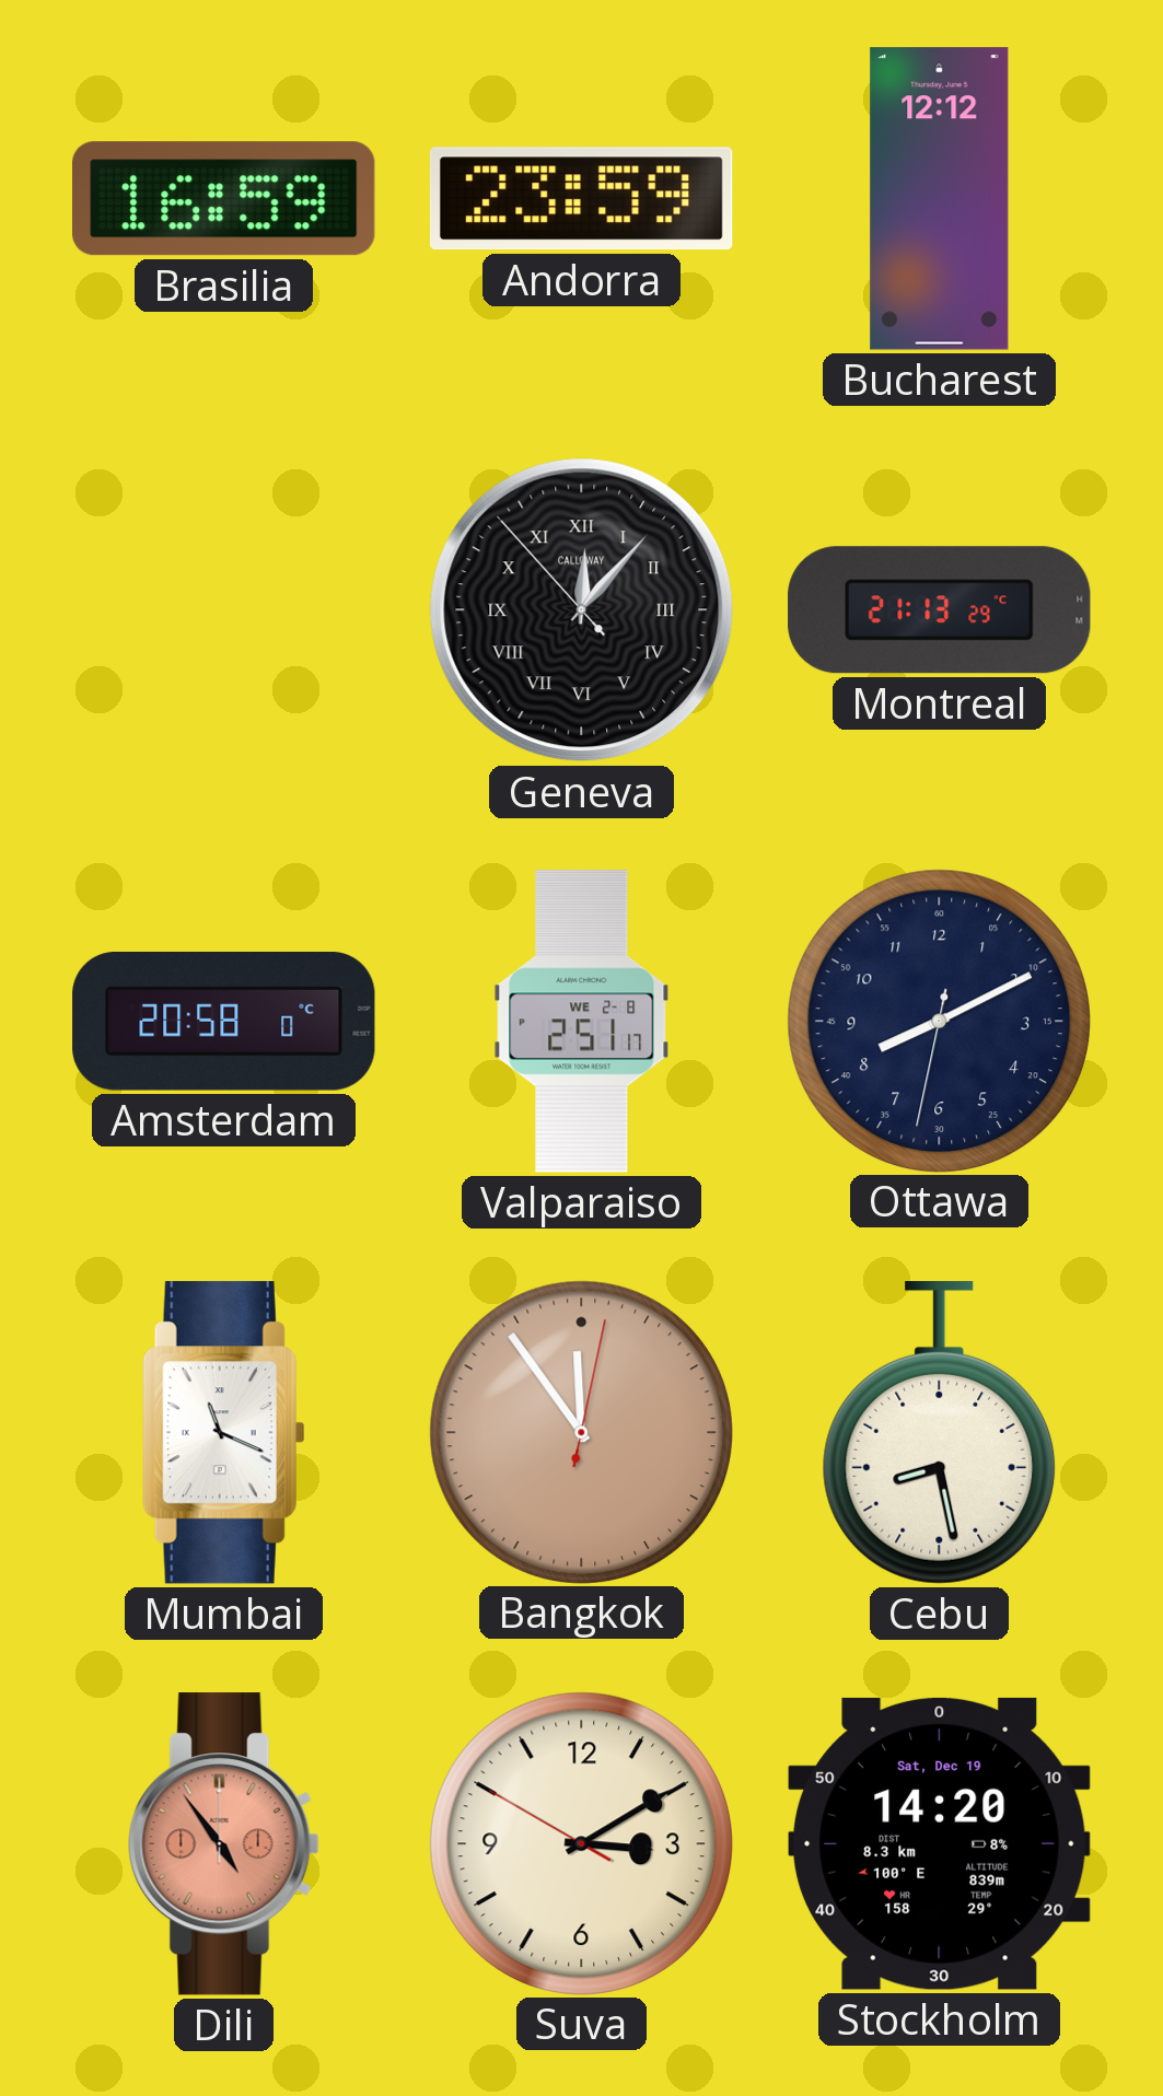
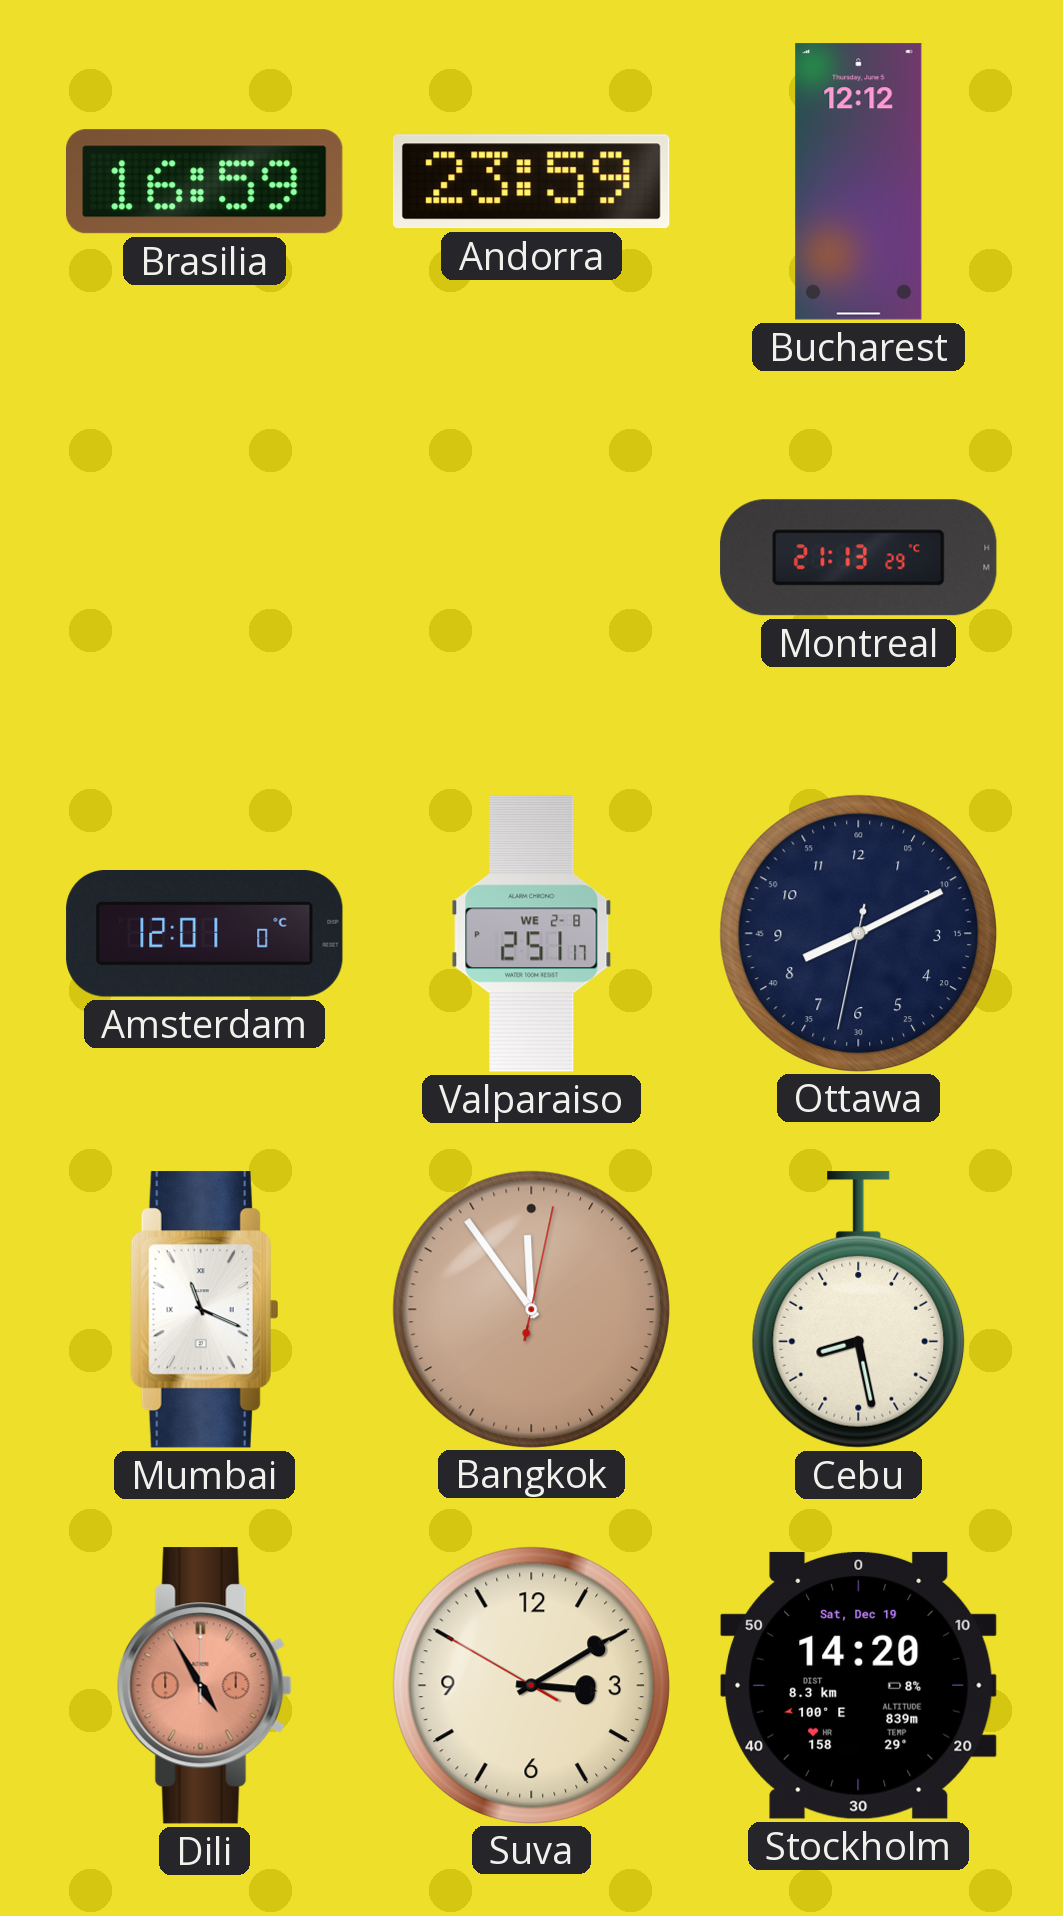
Geneva: 12:06 -> none (582, 610)
Amsterdam: 20:58 -> 12:01 (205, 934)
Dili: 4:54 -> 4:55 (204, 1686)
